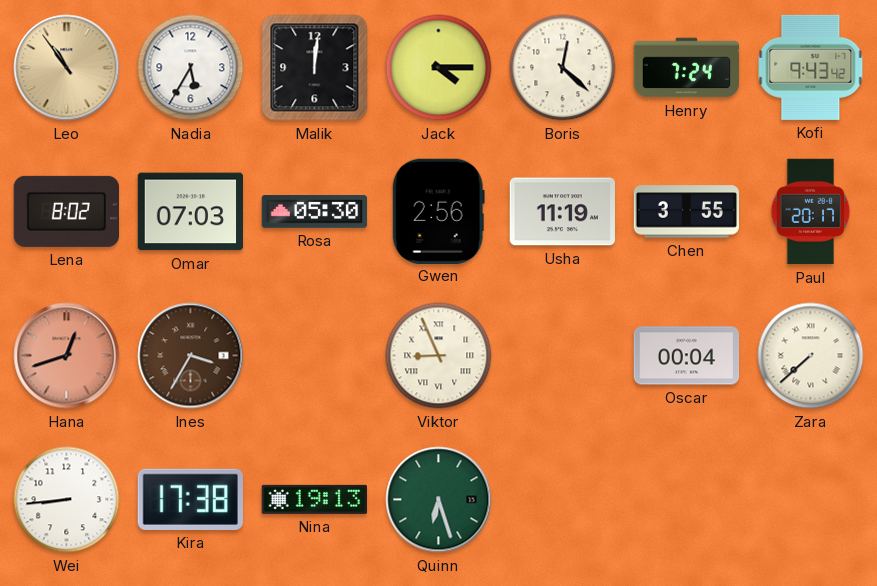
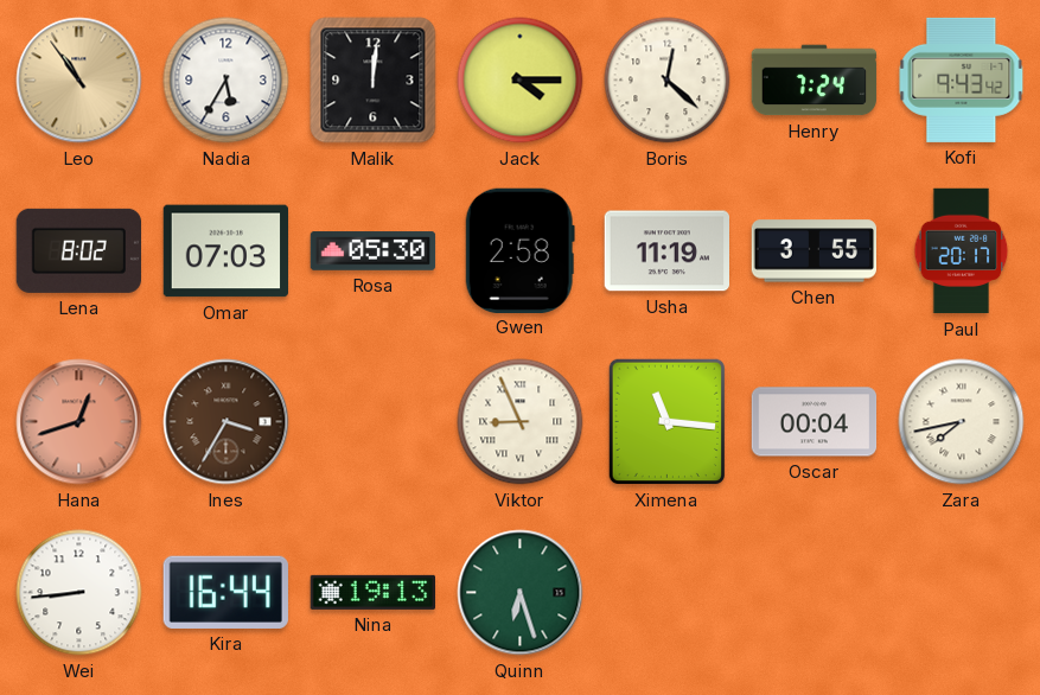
Gwen: 2:56 -> 2:58 (519, 250)
Ximena: none -> 11:16 (668, 422)
Zara: 7:38 -> 7:43 (962, 422)
Kira: 17:38 -> 16:44 (225, 592)
